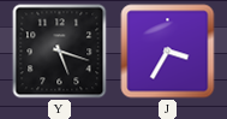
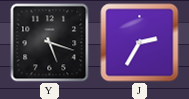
J: 3:35 -> 2:35 (140, 43)
